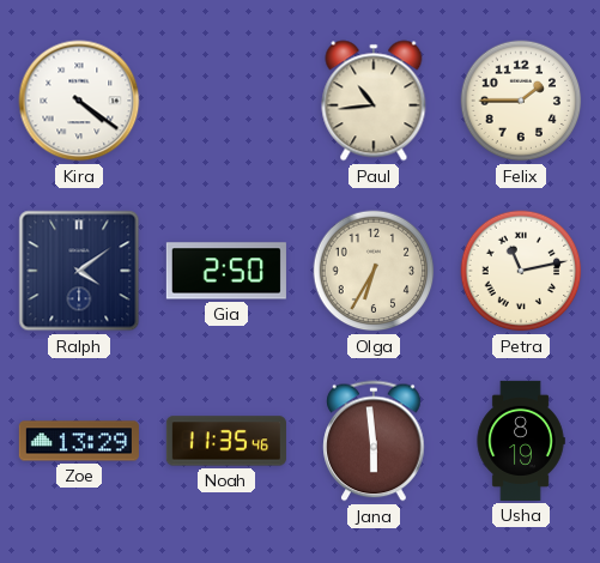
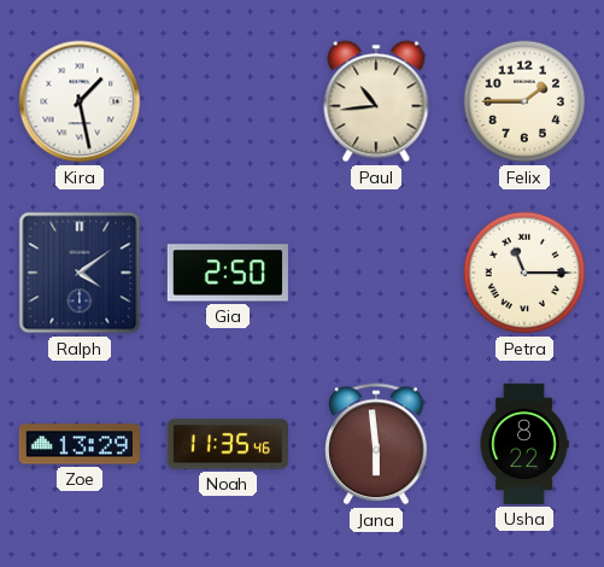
Kira: 4:21 -> 1:28 (80, 101)
Olga: 6:35 -> none (374, 271)
Petra: 11:13 -> 11:15 (524, 273)
Usha: 8:19 -> 8:22 (524, 444)
